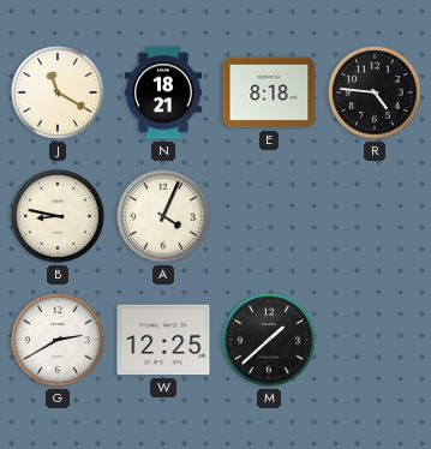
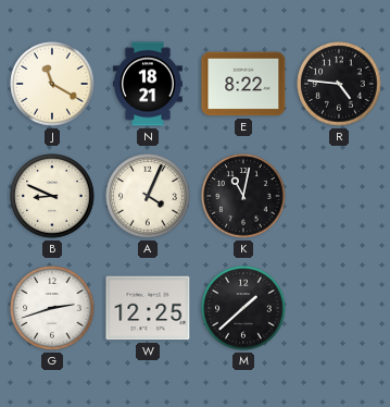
E: 8:18 -> 8:22 (243, 84)
B: 8:47 -> 8:49 (52, 196)
K: none -> 11:02 (243, 196)
G: 2:40 -> 2:42 (52, 308)
